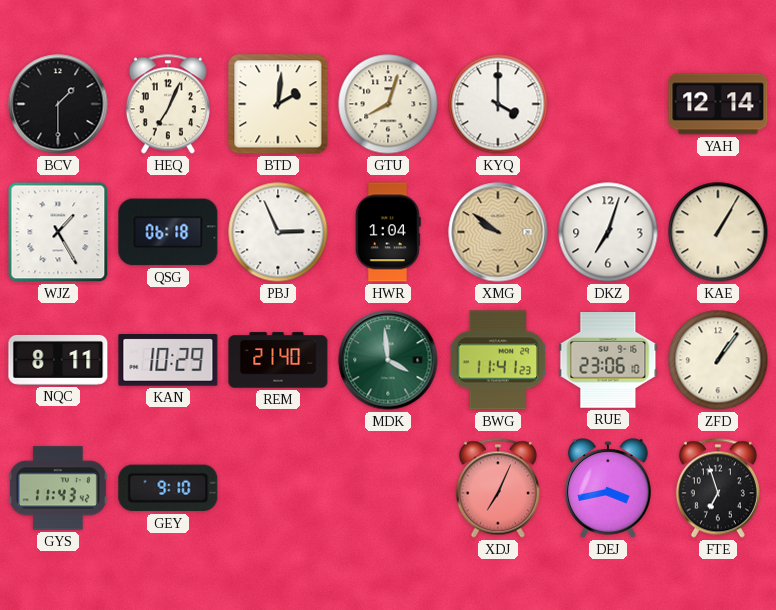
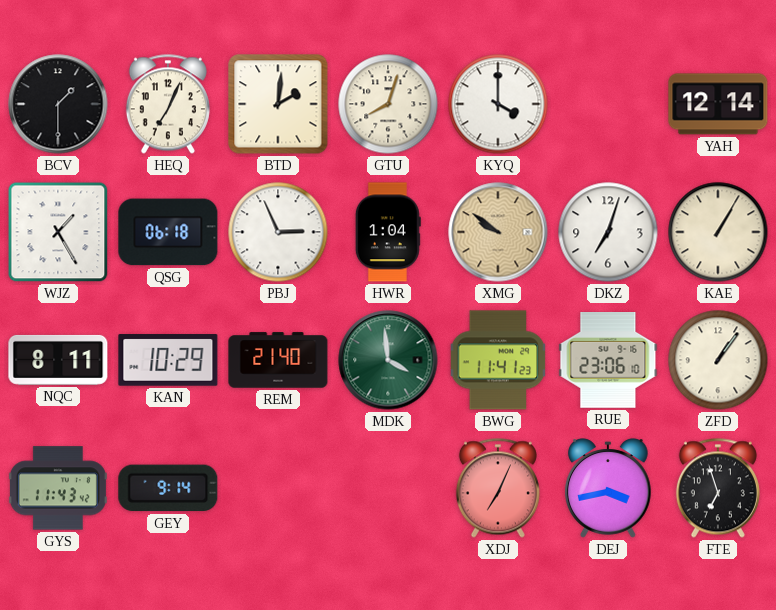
GEY: 9:10 -> 9:14 (168, 488)
